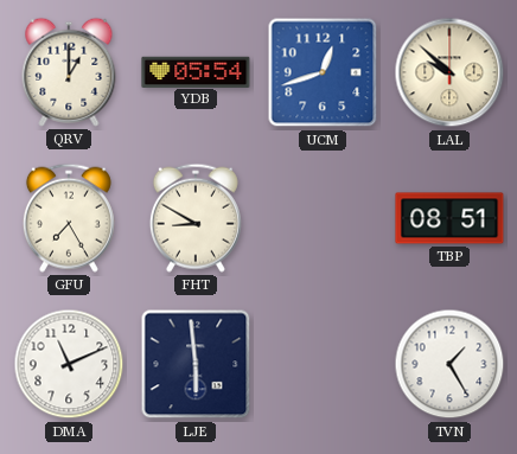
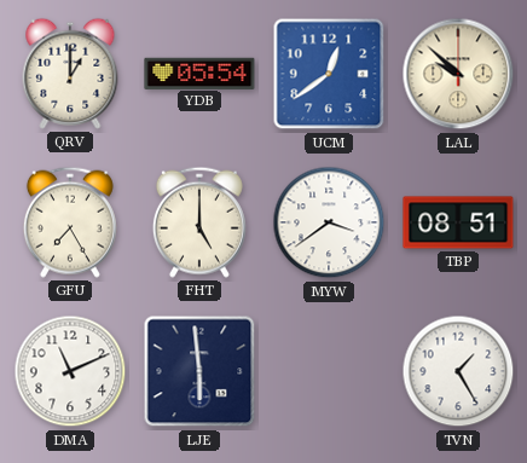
UCM: 12:42 -> 12:39 (329, 74)
FHT: 8:50 -> 5:00 (199, 222)
MYW: none -> 3:39 (329, 222)
